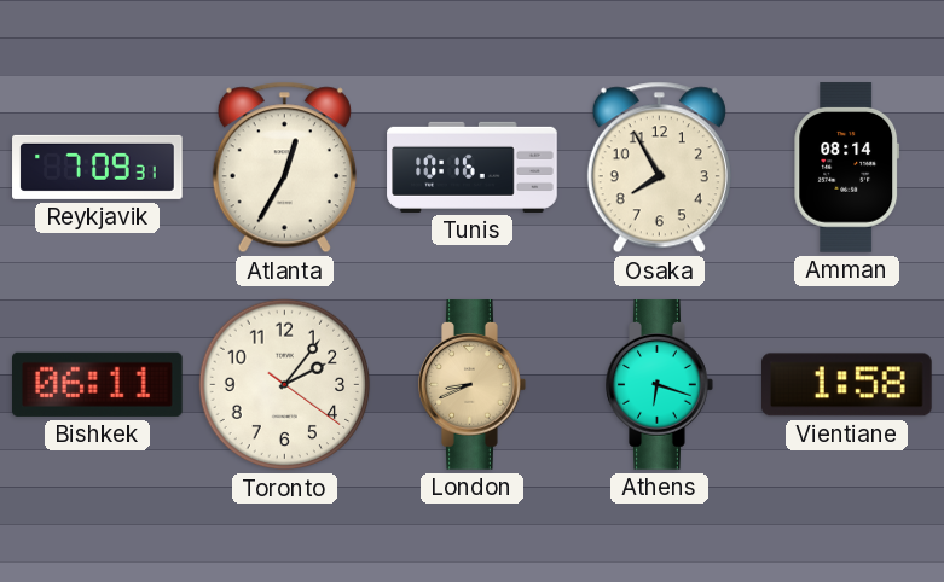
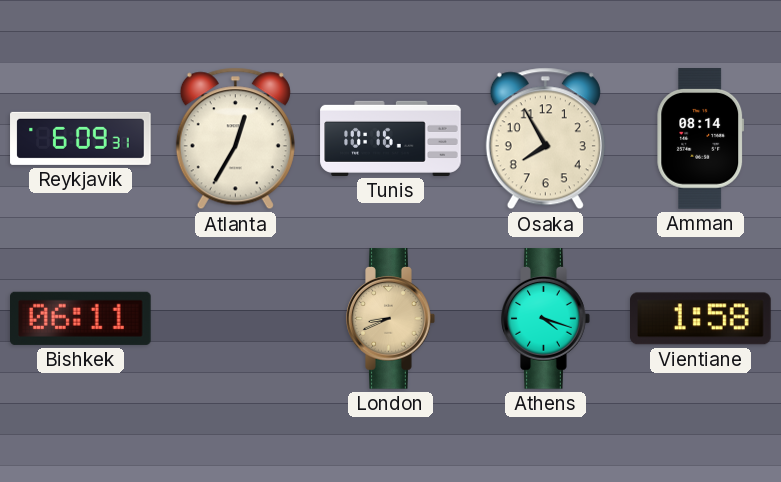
Reykjavik: 7:09 -> 6:09 (81, 138)
Toronto: 2:06 -> none (285, 385)
Athens: 6:18 -> 4:18 (546, 319)
